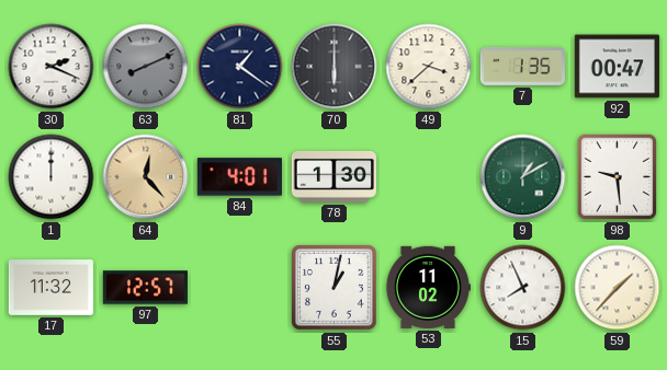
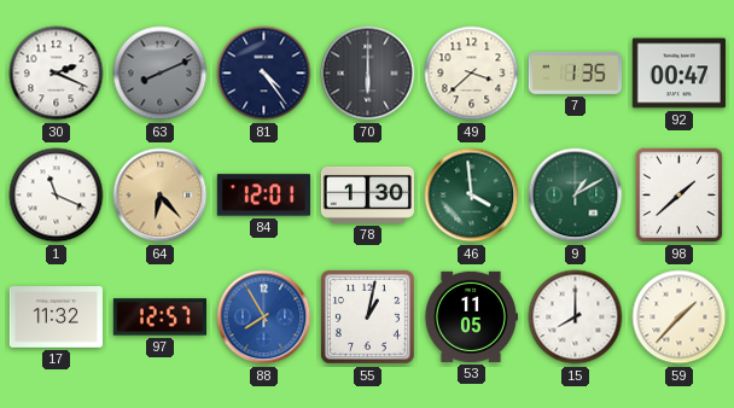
81: 1:21 -> 4:24 (264, 74)
1: 12:00 -> 11:19 (57, 196)
64: 12:23 -> 6:23 (161, 196)
84: 4:01 -> 12:01 (263, 196)
46: none -> 3:59 (472, 196)
98: 9:29 -> 1:38 (680, 196)
88: none -> 7:55 (264, 317)
53: 11:02 -> 11:05 (471, 316)
15: 7:56 -> 8:00 (576, 317)
